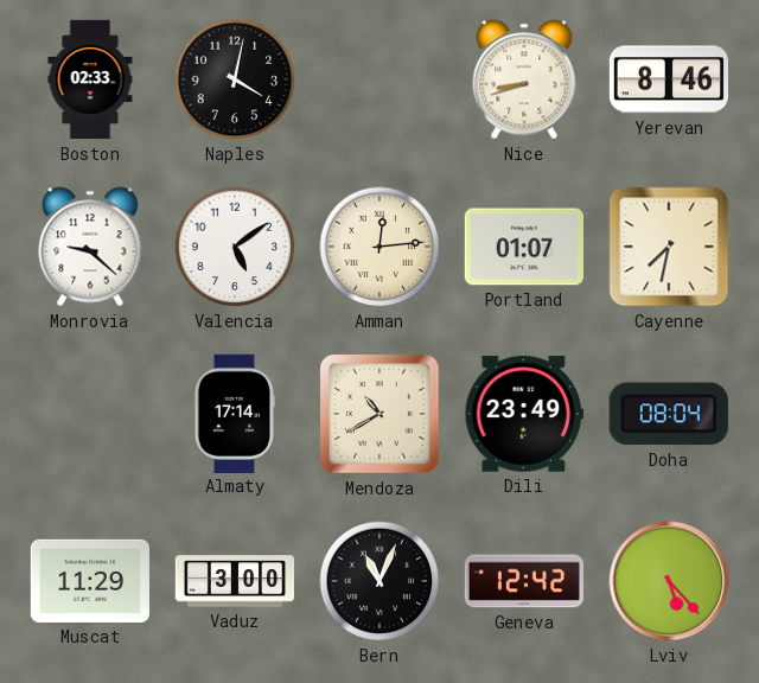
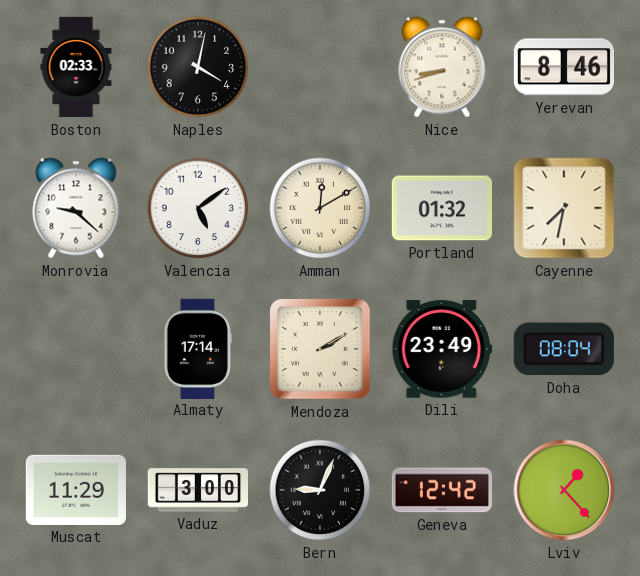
Amman: 12:14 -> 12:10 (320, 208)
Portland: 01:07 -> 01:32 (442, 208)
Mendoza: 10:40 -> 2:10 (320, 349)
Bern: 11:04 -> 9:04 (320, 490)
Lviv: 5:23 -> 1:23 (564, 490)
